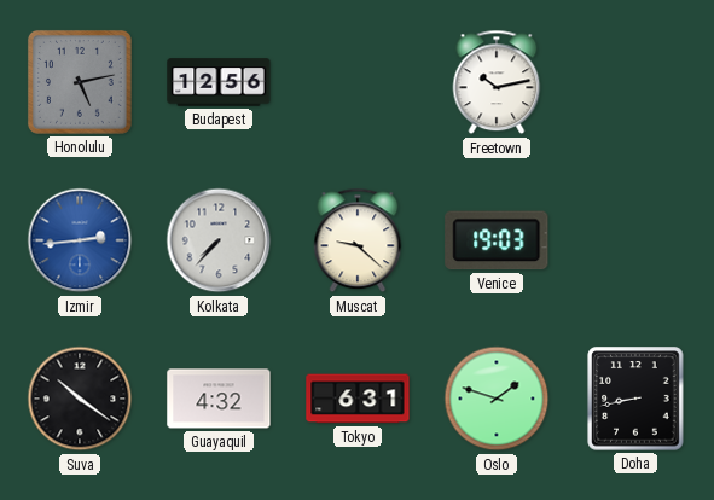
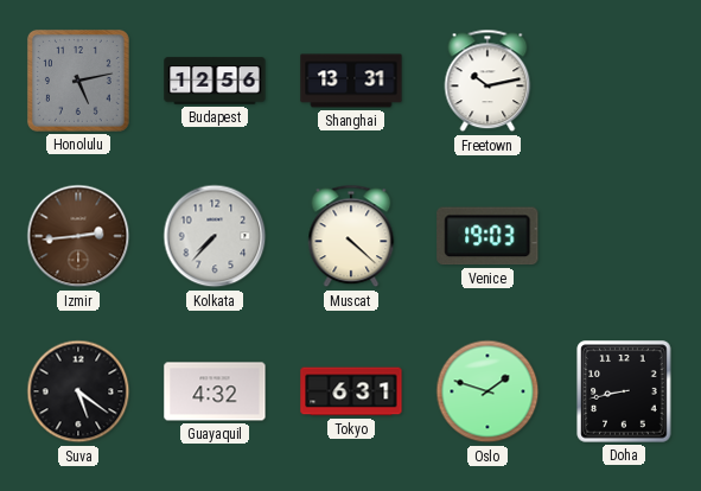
Shanghai: none -> 13:31 (351, 81)
Izmir dial: blue -> brown (78, 236)
Muscat: 9:22 -> 4:22 (351, 236)
Suva: 10:21 -> 5:21 (78, 391)
